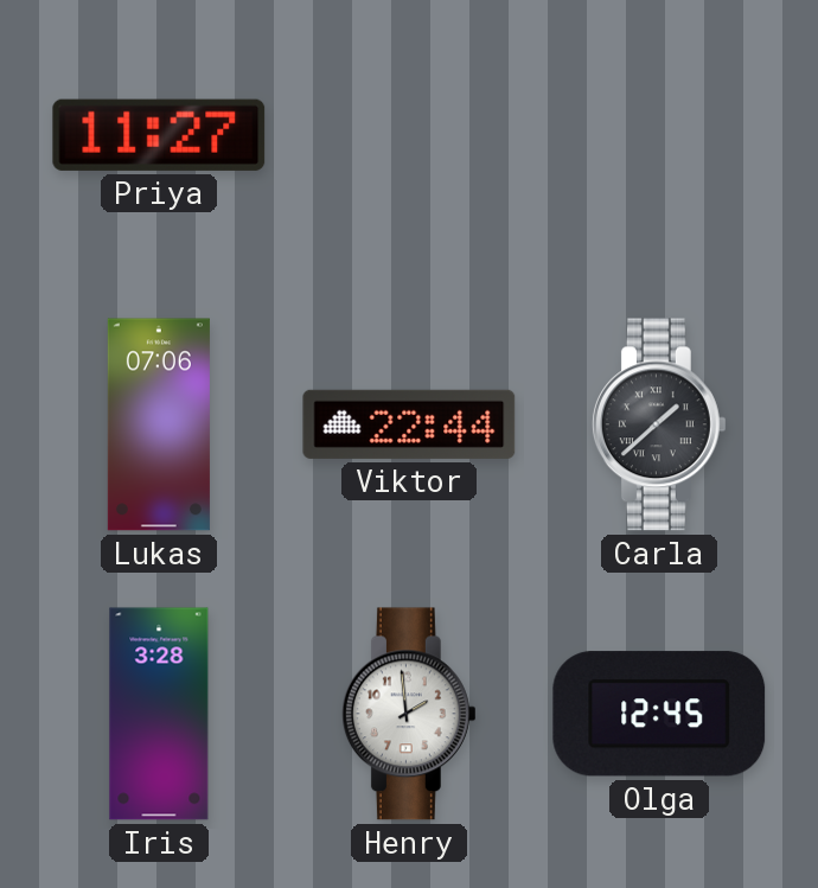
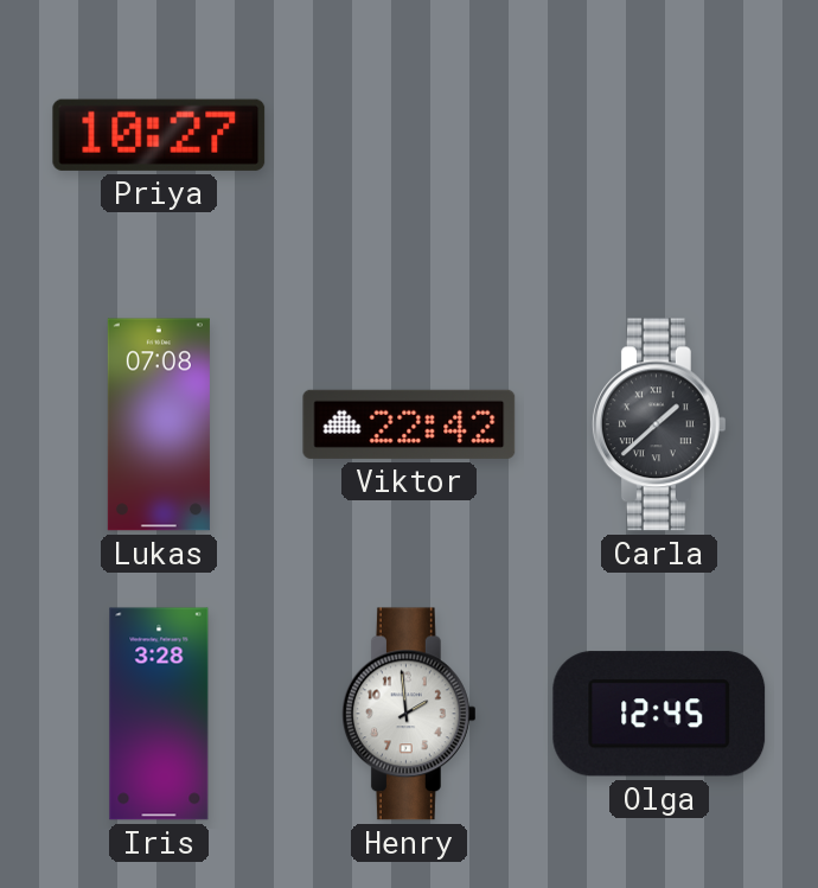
Priya: 11:27 -> 10:27 (159, 135)
Lukas: 07:06 -> 07:08 (159, 424)
Viktor: 22:44 -> 22:42 (409, 424)
